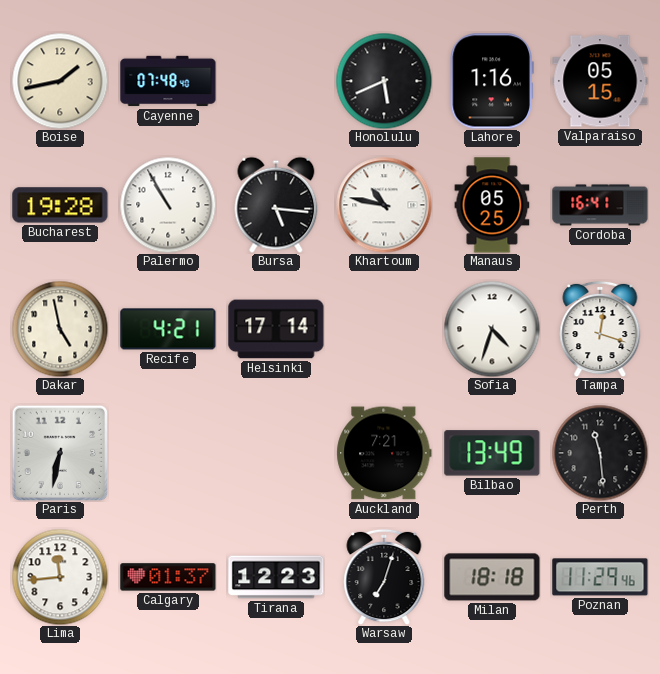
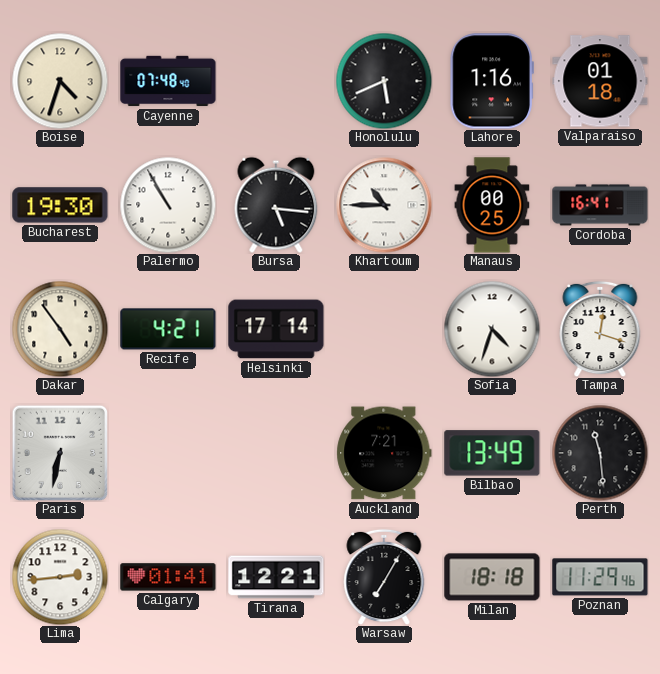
Boise: 1:43 -> 4:33 (60, 81)
Valparaiso: 05:15 -> 01:18 (600, 81)
Bucharest: 19:28 -> 19:30 (60, 205)
Khartoum: 10:47 -> 10:45 (384, 205)
Manaus: 05:25 -> 00:25 (492, 205)
Dakar: 4:58 -> 4:54 (60, 329)
Lima: 11:44 -> 2:44 (60, 577)
Calgary: 01:37 -> 01:41 (168, 577)
Tirana: 12:23 -> 12:21 (276, 577)
Warsaw: 7:03 -> 7:05 (384, 577)
